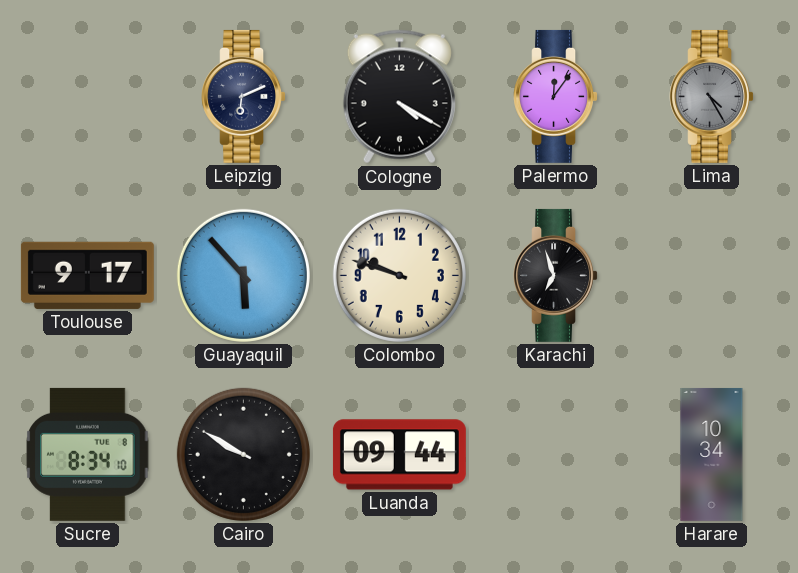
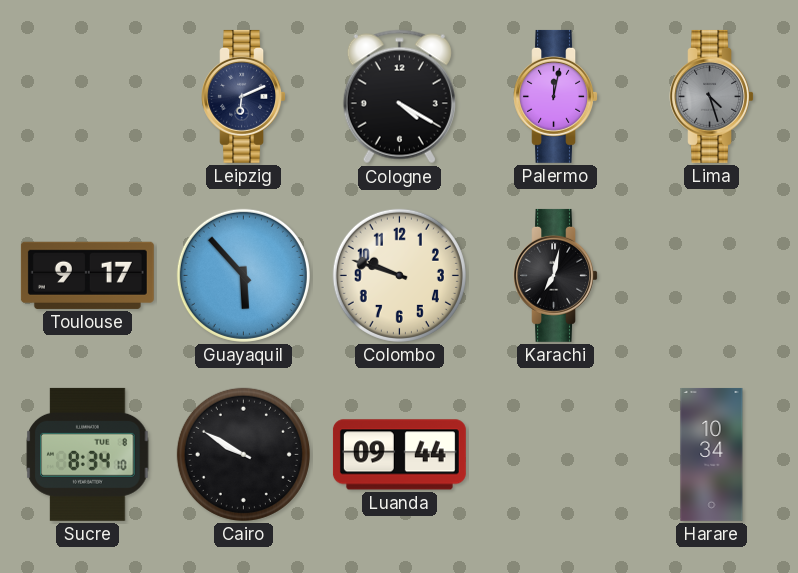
Palermo: 12:06 -> 12:02 (555, 96)
Lima: 4:25 -> 4:27 (711, 96)
Karachi: 6:57 -> 7:02 (555, 275)
